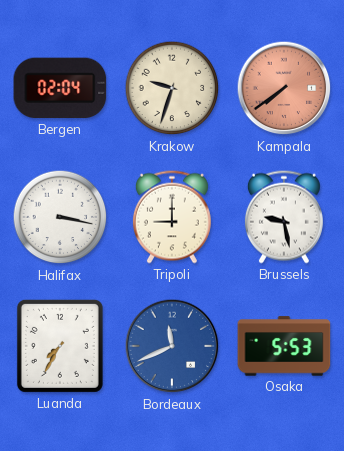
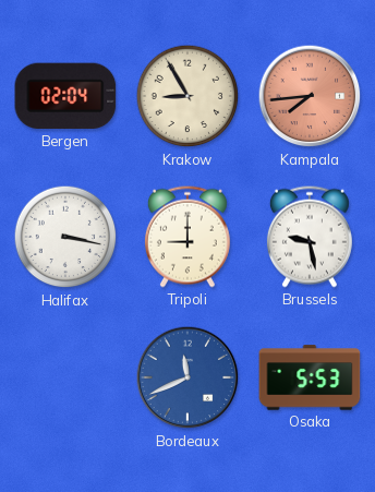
Krakow: 9:33 -> 8:55 (187, 96)
Kampala: 7:39 -> 7:44 (310, 96)
Luanda: 7:35 -> none (60, 346)
